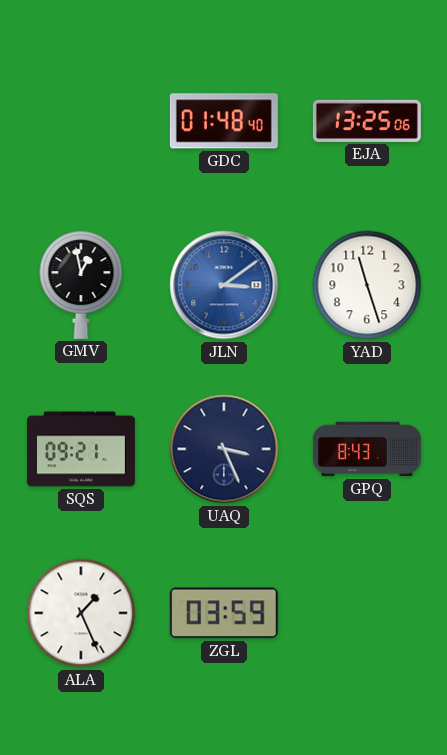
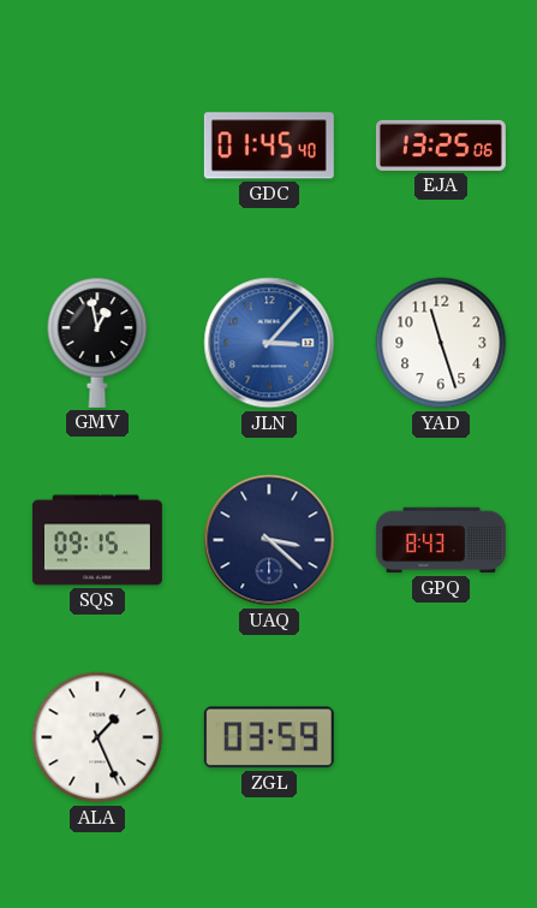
GDC: 01:48 -> 01:45 (269, 146)
JLN: 3:09 -> 3:07 (269, 343)
SQS: 09:21 -> 09:15 (97, 540)
UAQ: 3:26 -> 3:22 (269, 540)
